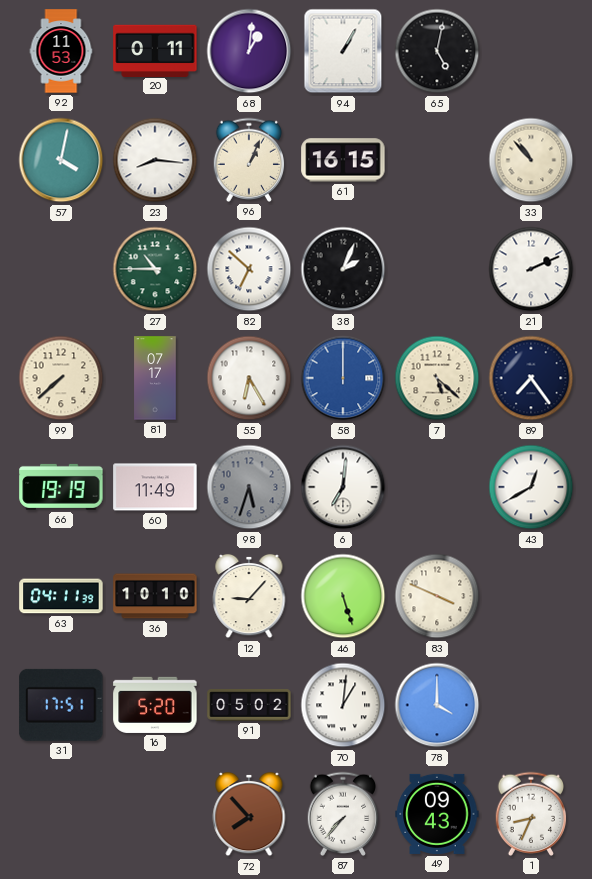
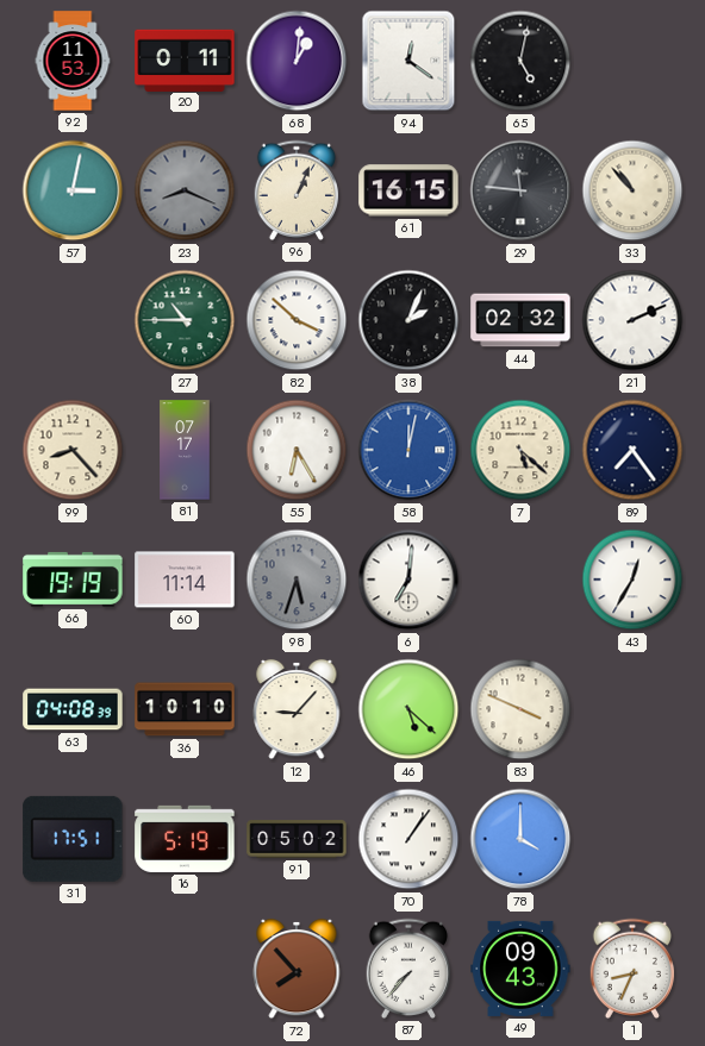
94: 1:05 -> 12:21 (408, 61)
57: 4:02 -> 3:02 (73, 190)
23: 8:16 -> 8:19 (185, 190)
23 dial: white -> grey (185, 190)
29: none -> 11:46 (520, 190)
82: 6:52 -> 3:52 (297, 320)
44: none -> 02:32 (520, 320)
99: 7:38 -> 8:23 (73, 450)
58: 12:00 -> 12:02 (408, 450)
60: 11:49 -> 11:14 (185, 580)
43: 12:40 -> 12:35 (632, 580)
63: 04:11 -> 04:08 (73, 709)
46: 5:27 -> 5:22 (408, 709)
16: 5:20 -> 5:19 (185, 839)
70: 1:01 -> 1:06 (408, 839)
